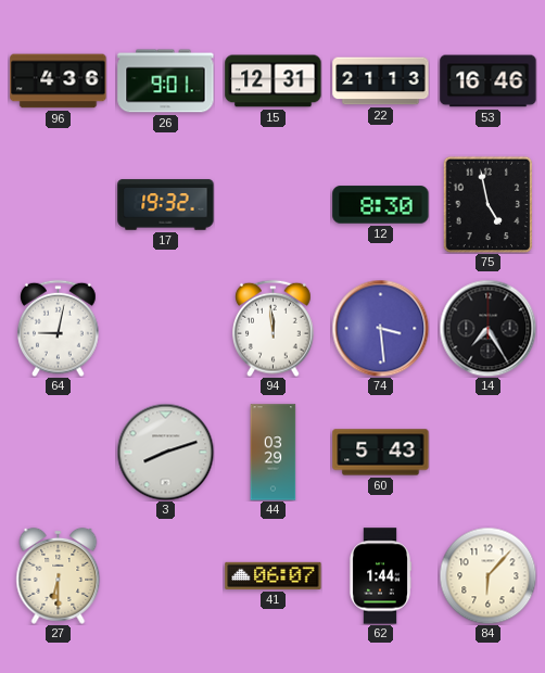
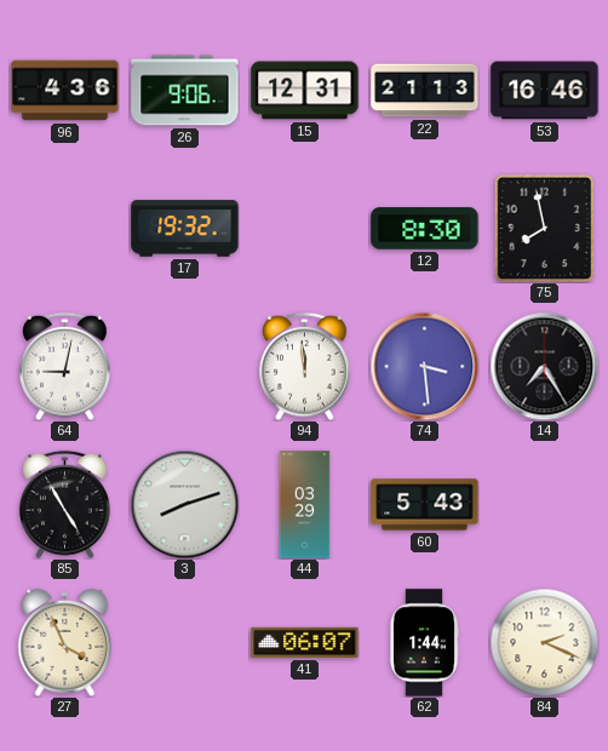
26: 9:01 -> 9:06 (185, 91)
75: 4:58 -> 7:58 (545, 228)
85: none -> 4:55 (65, 504)
27: 6:30 -> 3:56 (65, 642)
84: 6:07 -> 2:19 (544, 642)
